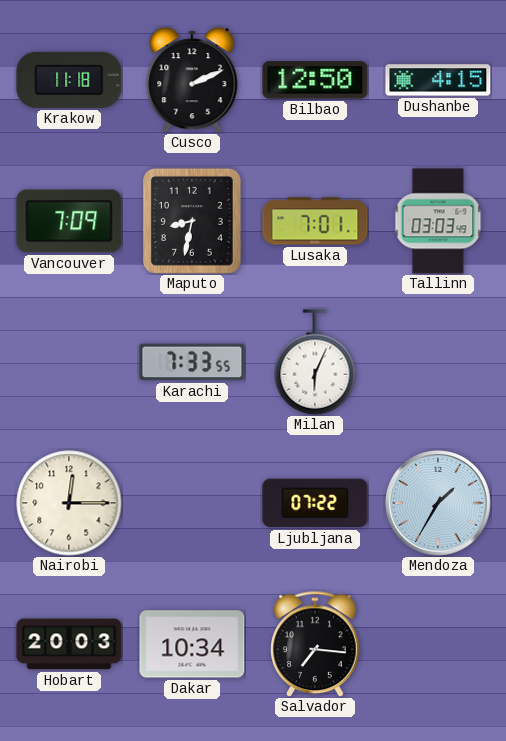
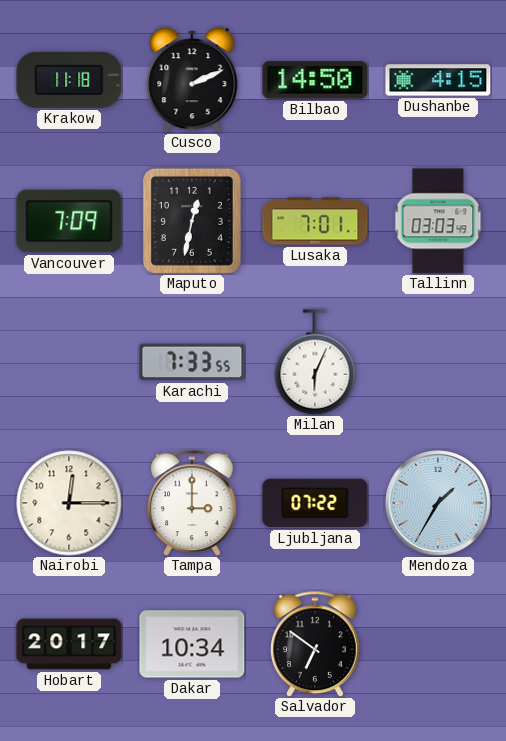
Bilbao: 12:50 -> 14:50 (315, 80)
Maputo: 8:32 -> 12:32 (192, 221)
Tampa: none -> 3:00 (193, 503)
Hobart: 20:03 -> 20:17 (69, 644)
Salvador: 7:16 -> 6:51 (316, 644)
